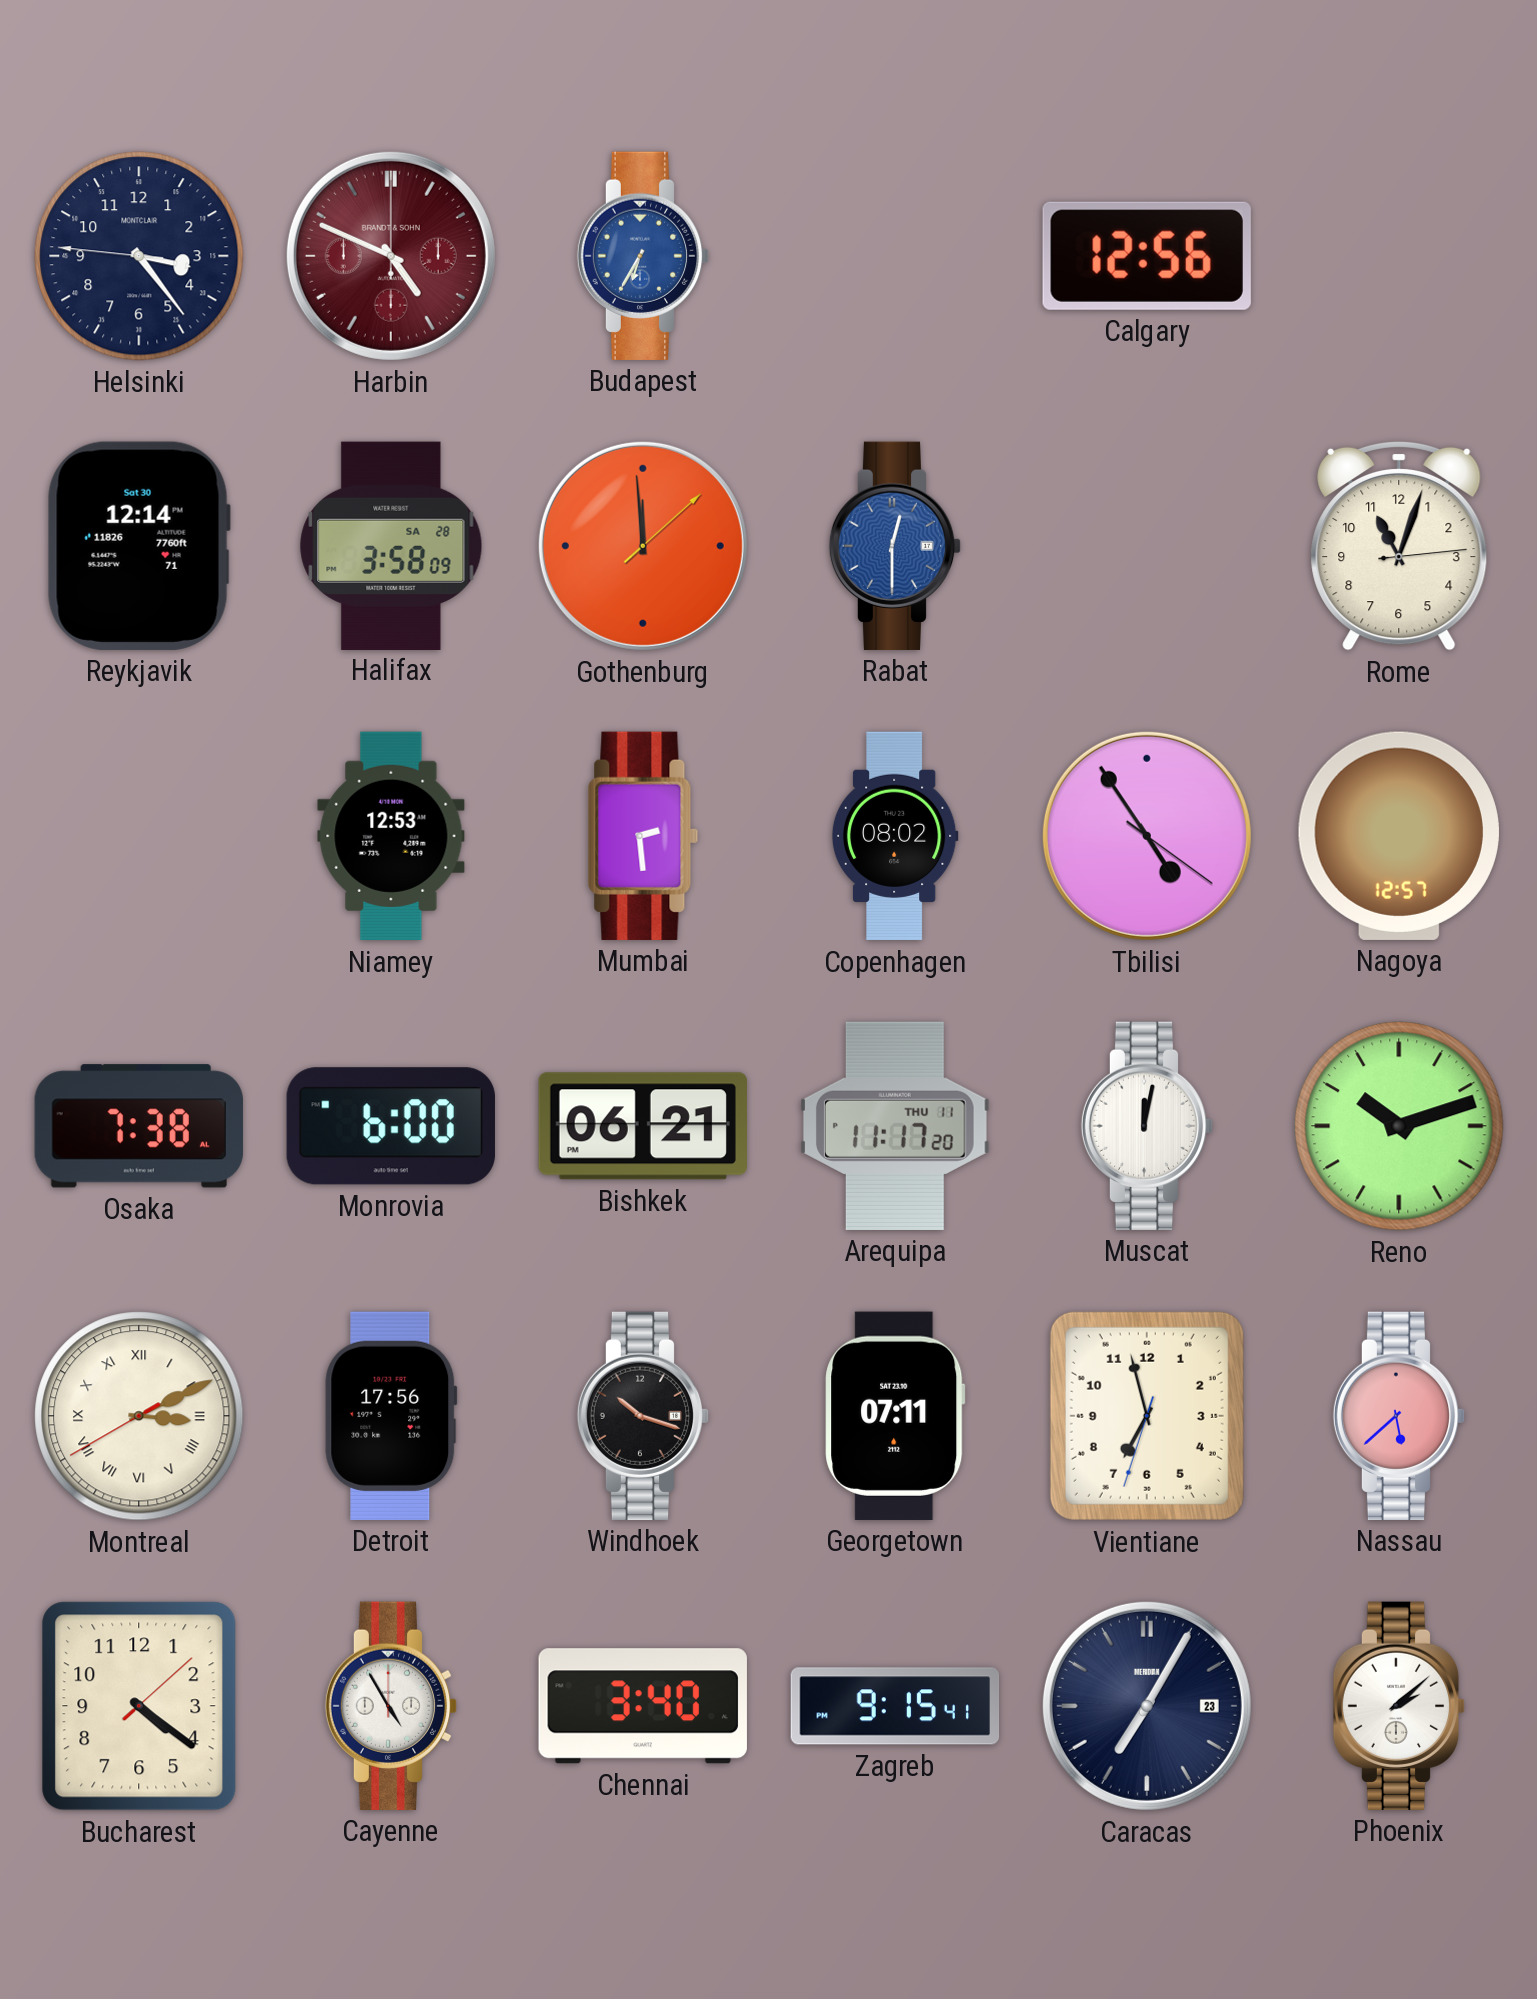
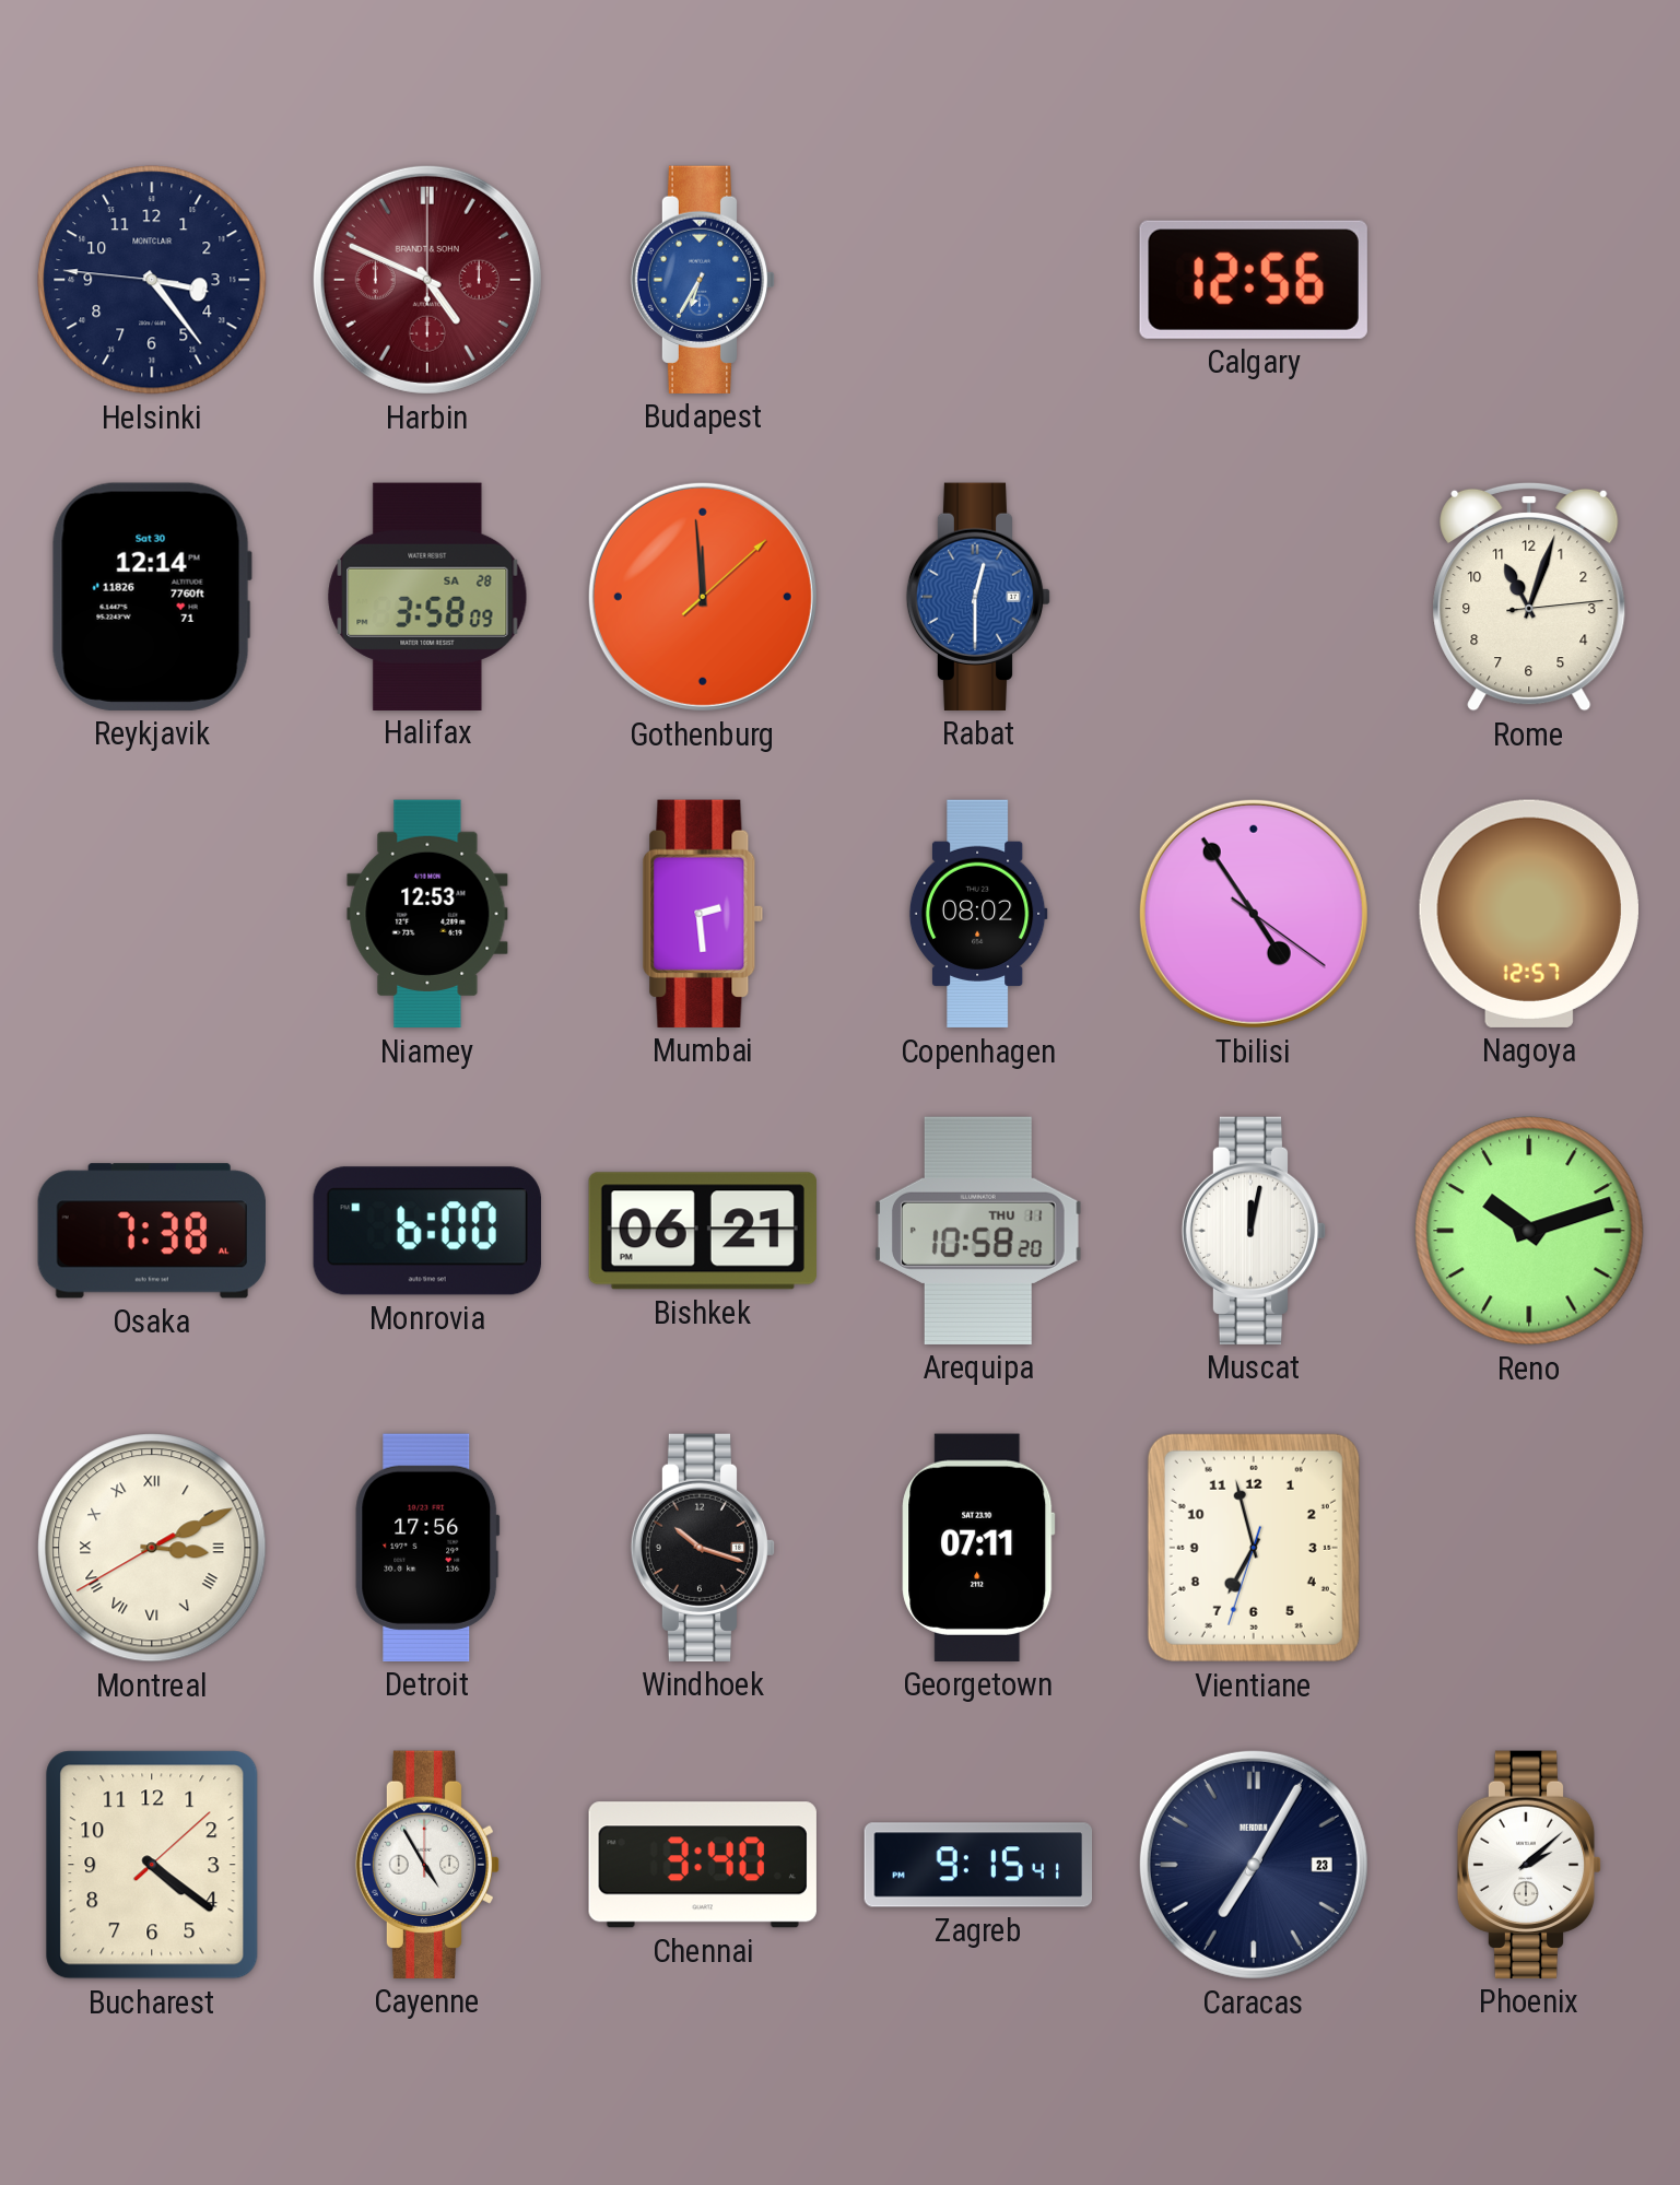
Arequipa: 11:17 -> 10:58 (978, 1231)
Nassau: 5:38 -> none (1399, 1416)
